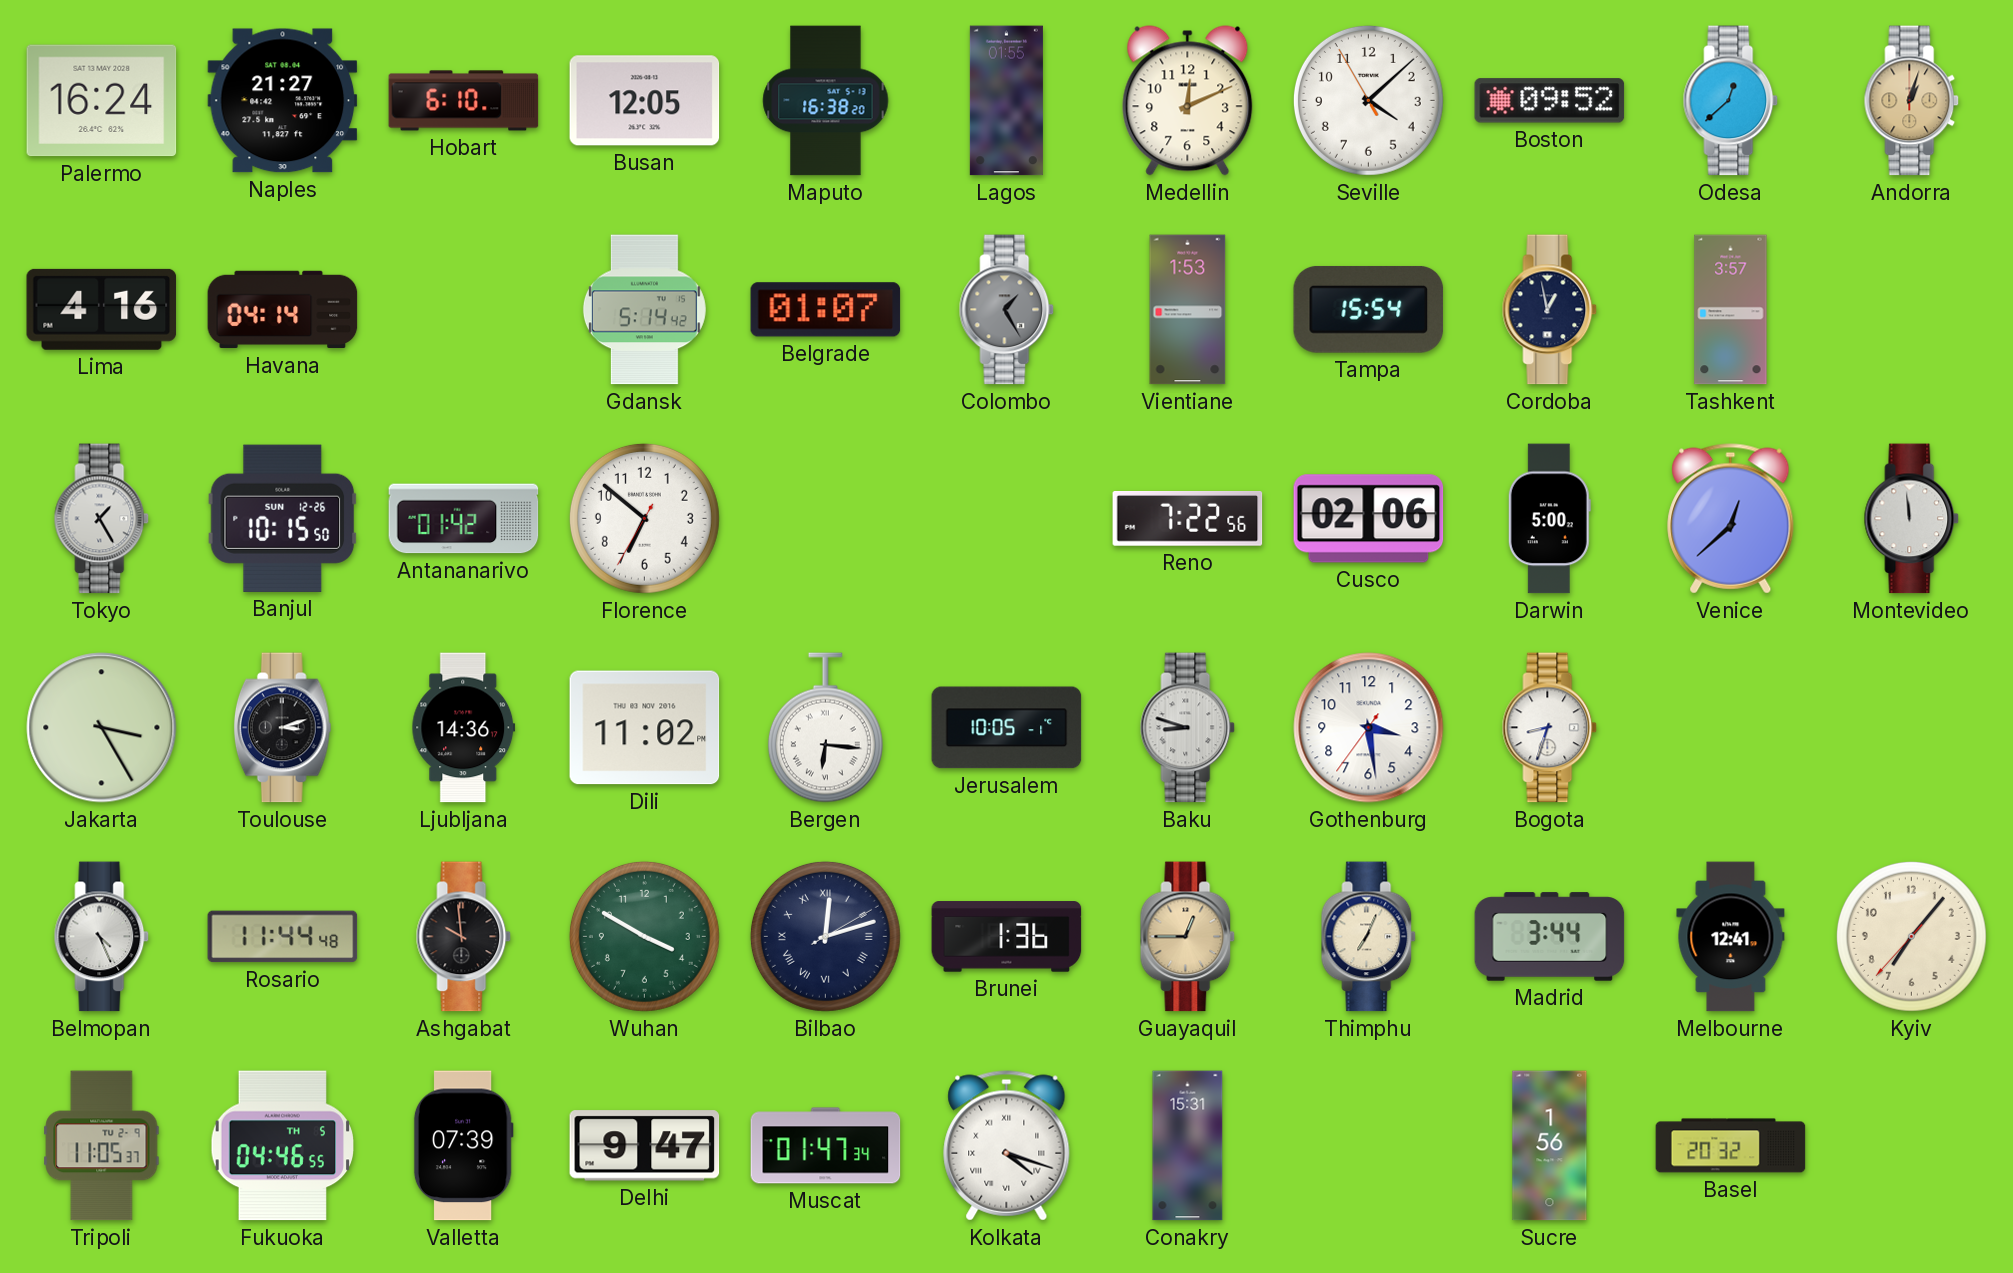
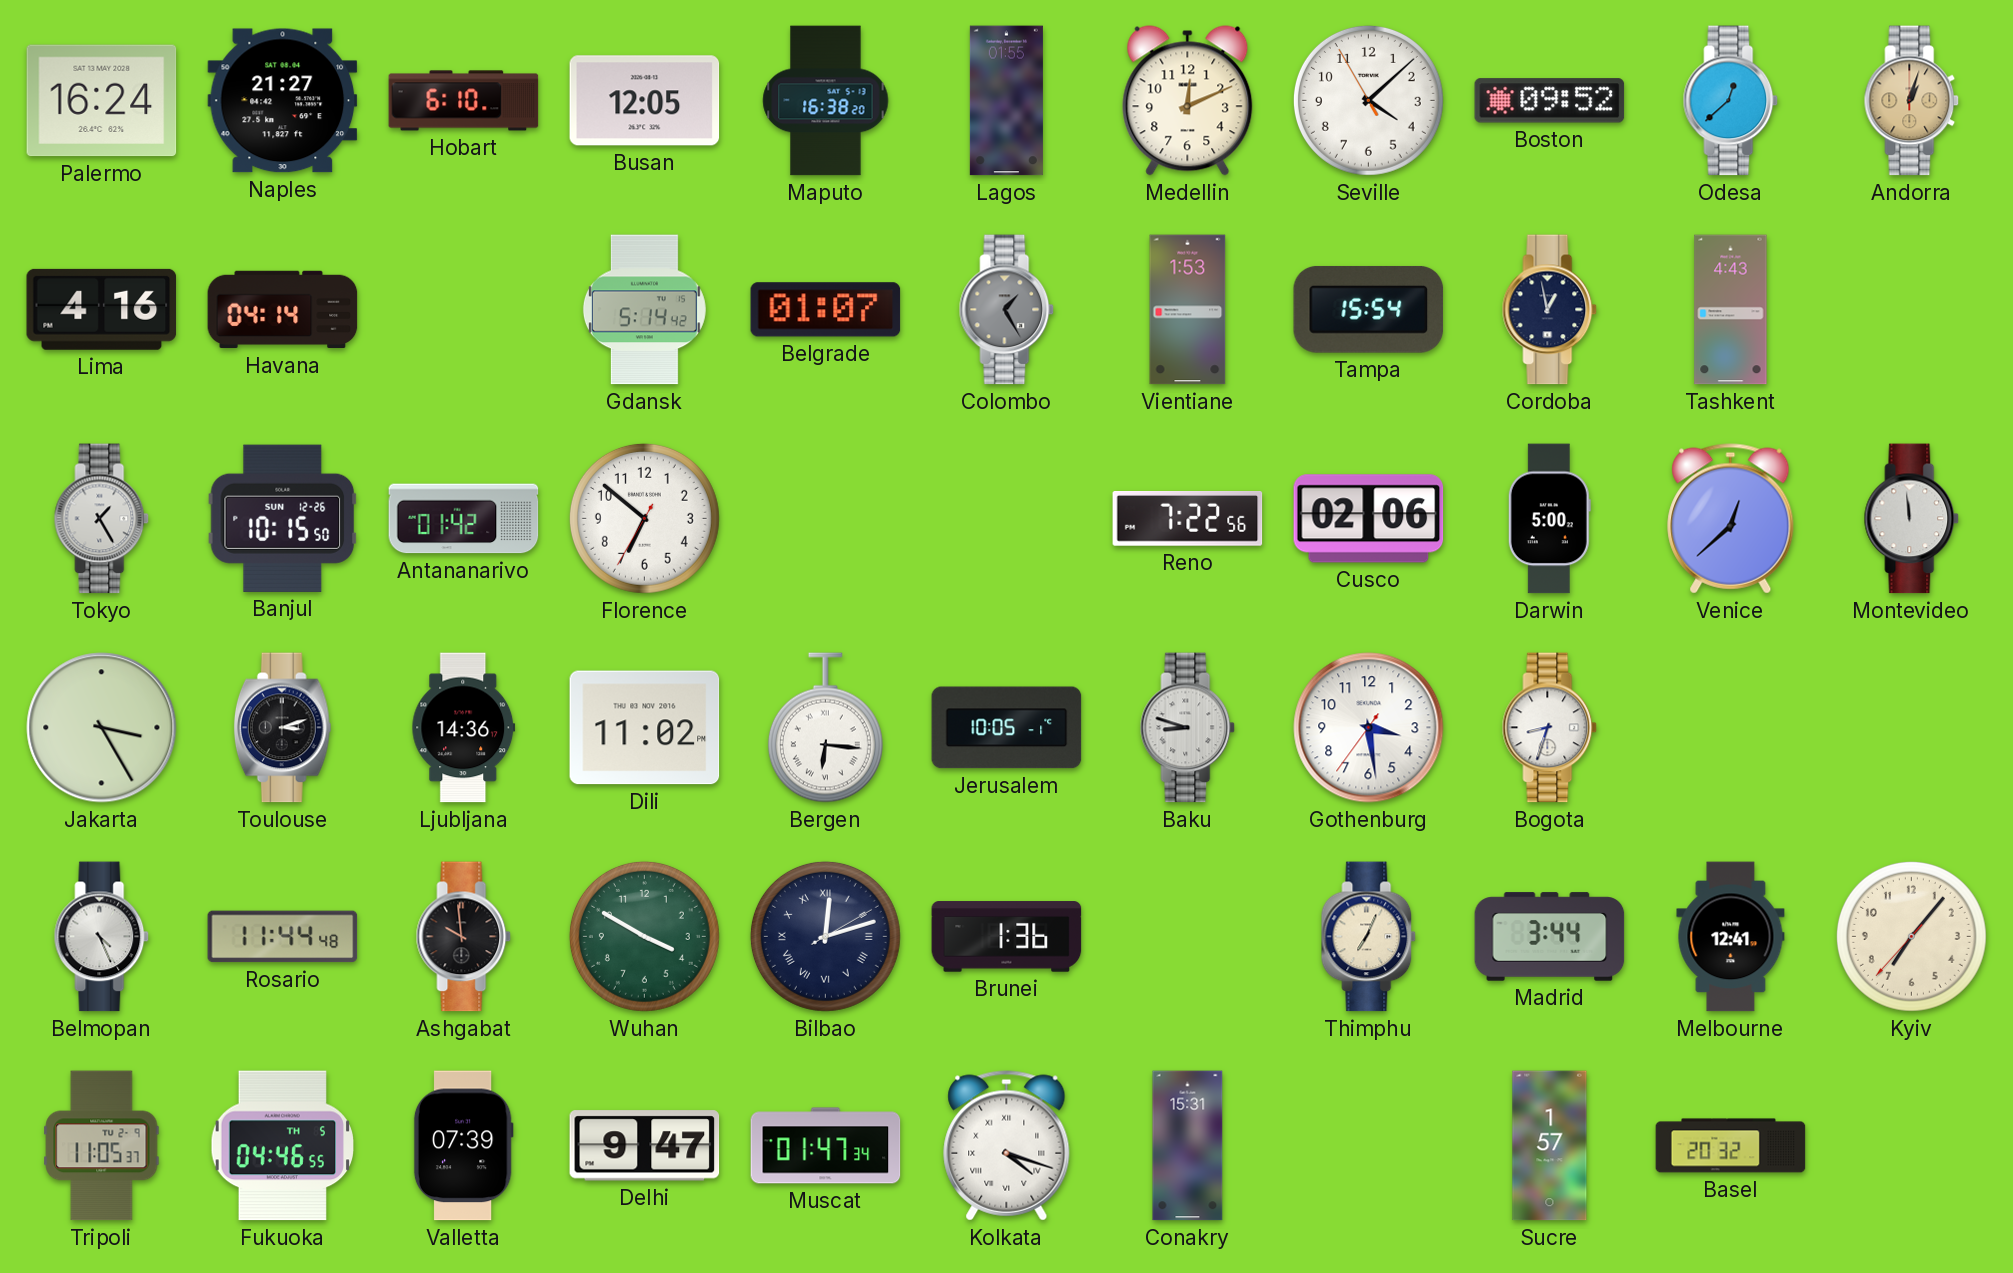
Tashkent: 3:57 -> 4:43 (1731, 310)
Guayaquil: 12:45 -> none (1188, 937)
Sucre: 1:56 -> 1:57 (1550, 1146)
